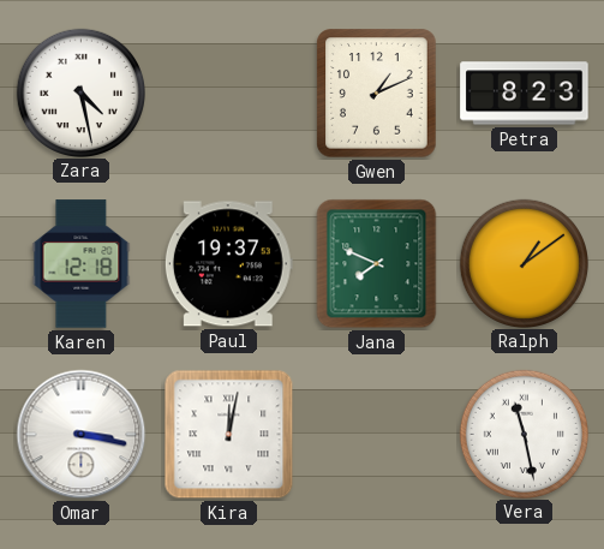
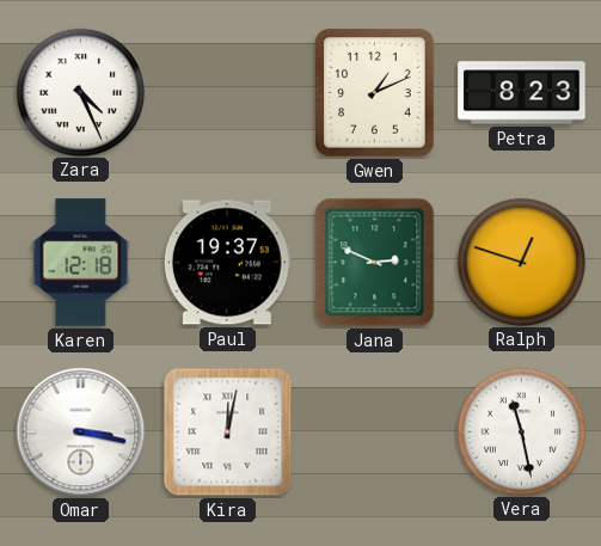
Zara: 4:28 -> 4:26 (80, 92)
Jana: 7:49 -> 2:49 (375, 263)
Ralph: 1:09 -> 12:48 (521, 262)
